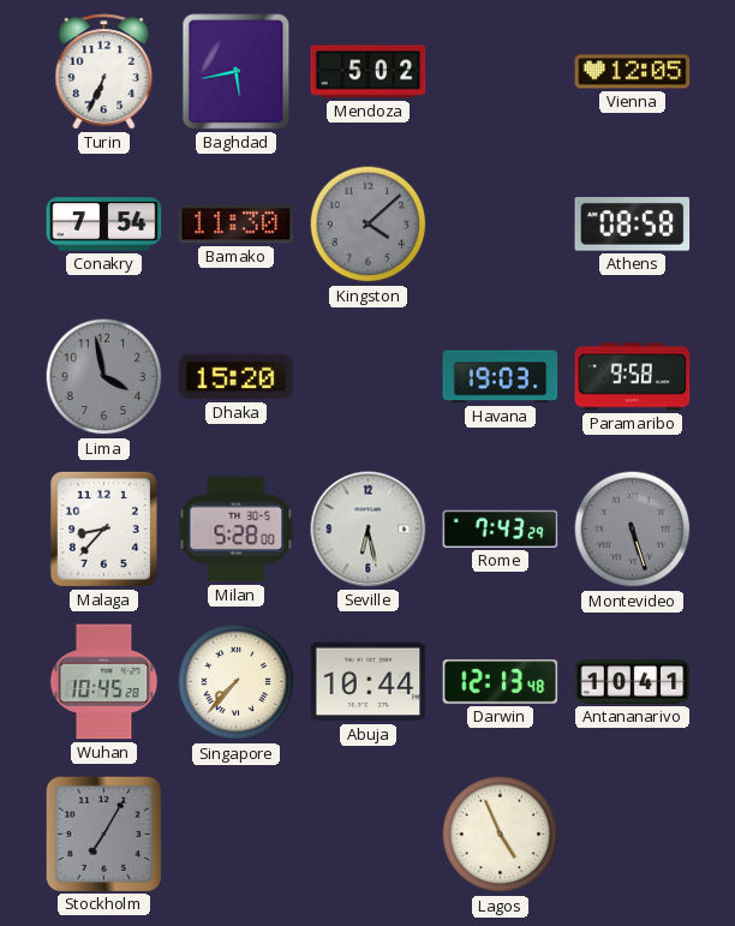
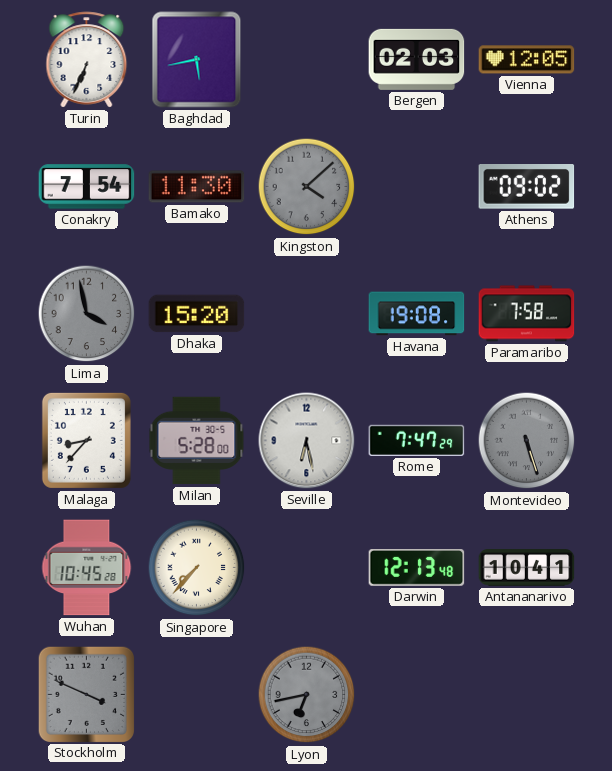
Mendoza: 5:02 -> none (369, 72)
Bergen: none -> 02:03 (417, 59)
Athens: 08:58 -> 09:02 (527, 187)
Havana: 19:03 -> 19:08 (417, 314)
Paramaribo: 9:58 -> 7:58 (527, 314)
Rome: 7:43 -> 7:47 (417, 440)
Abuja: 10:44 -> none (369, 682)
Stockholm: 7:05 -> 3:49 (86, 694)
Lyon: none -> 6:43 (307, 695)
Lagos: 4:56 -> none (501, 835)
